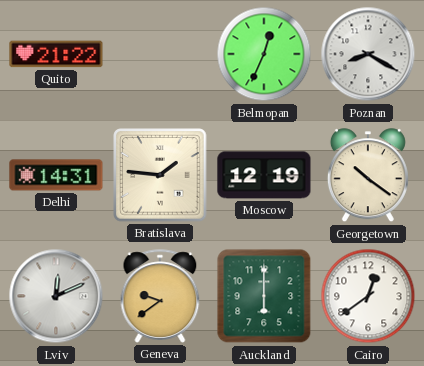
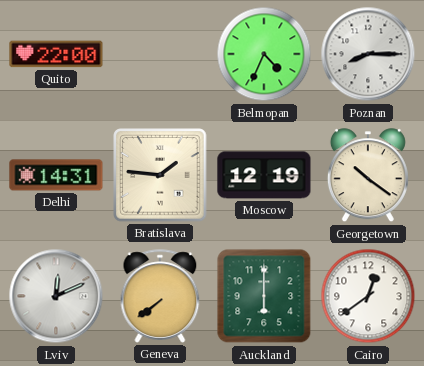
Quito: 21:22 -> 22:00 (56, 54)
Belmopan: 12:34 -> 4:34 (264, 54)
Poznan: 8:20 -> 8:15 (368, 54)
Geneva: 9:39 -> 7:39 (160, 296)
